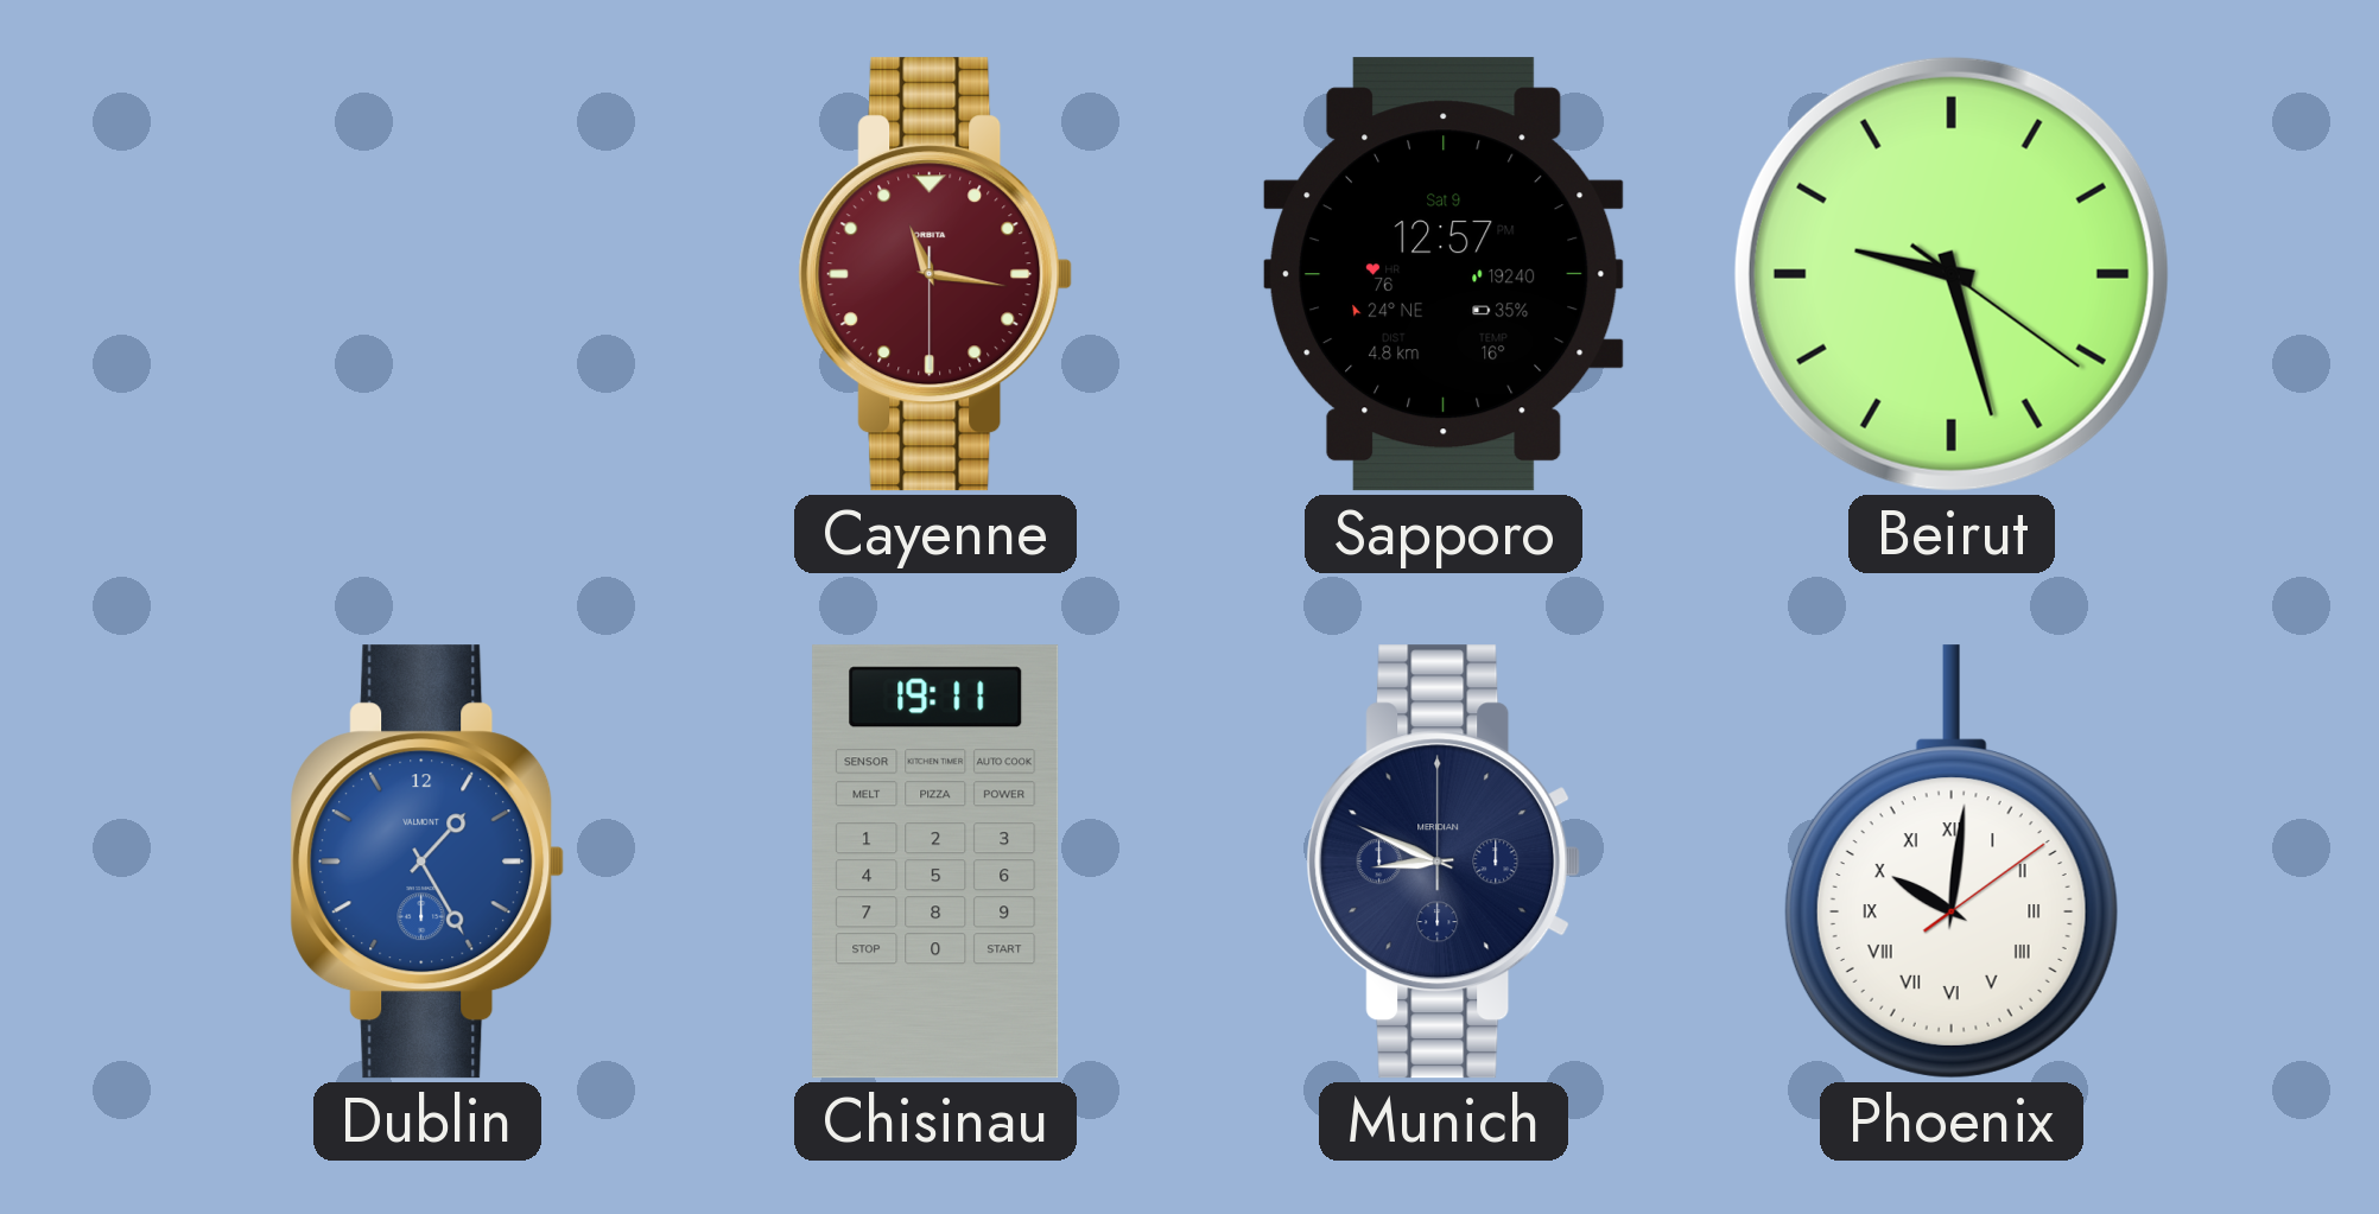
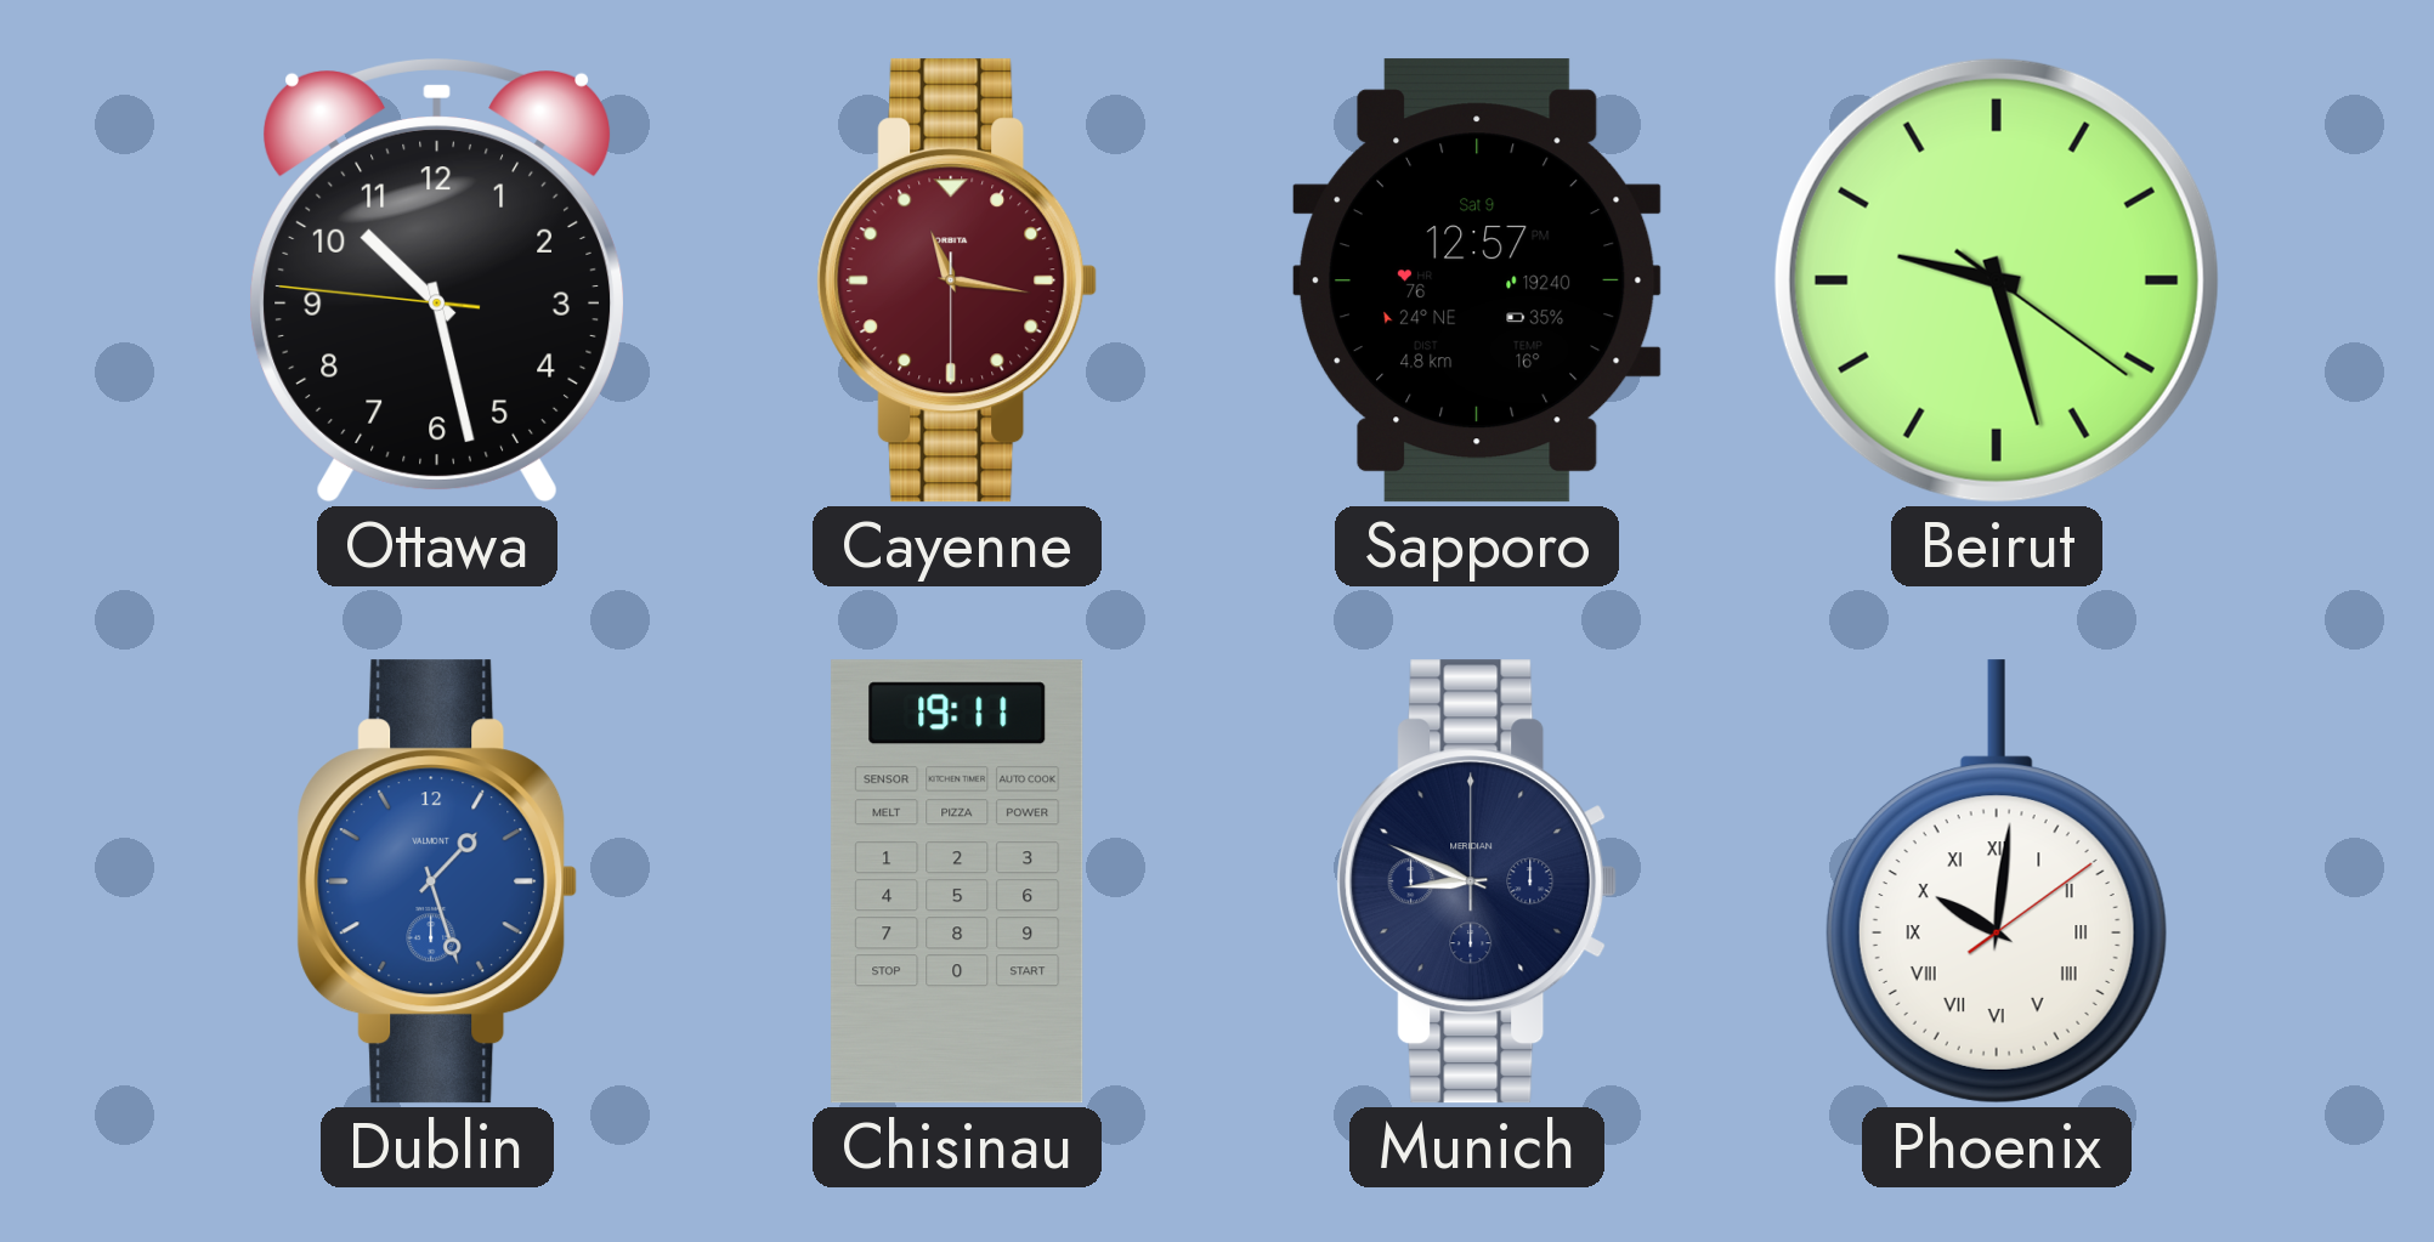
Ottawa: none -> 10:27 (436, 282)
Dublin: 1:25 -> 1:27 (437, 881)
